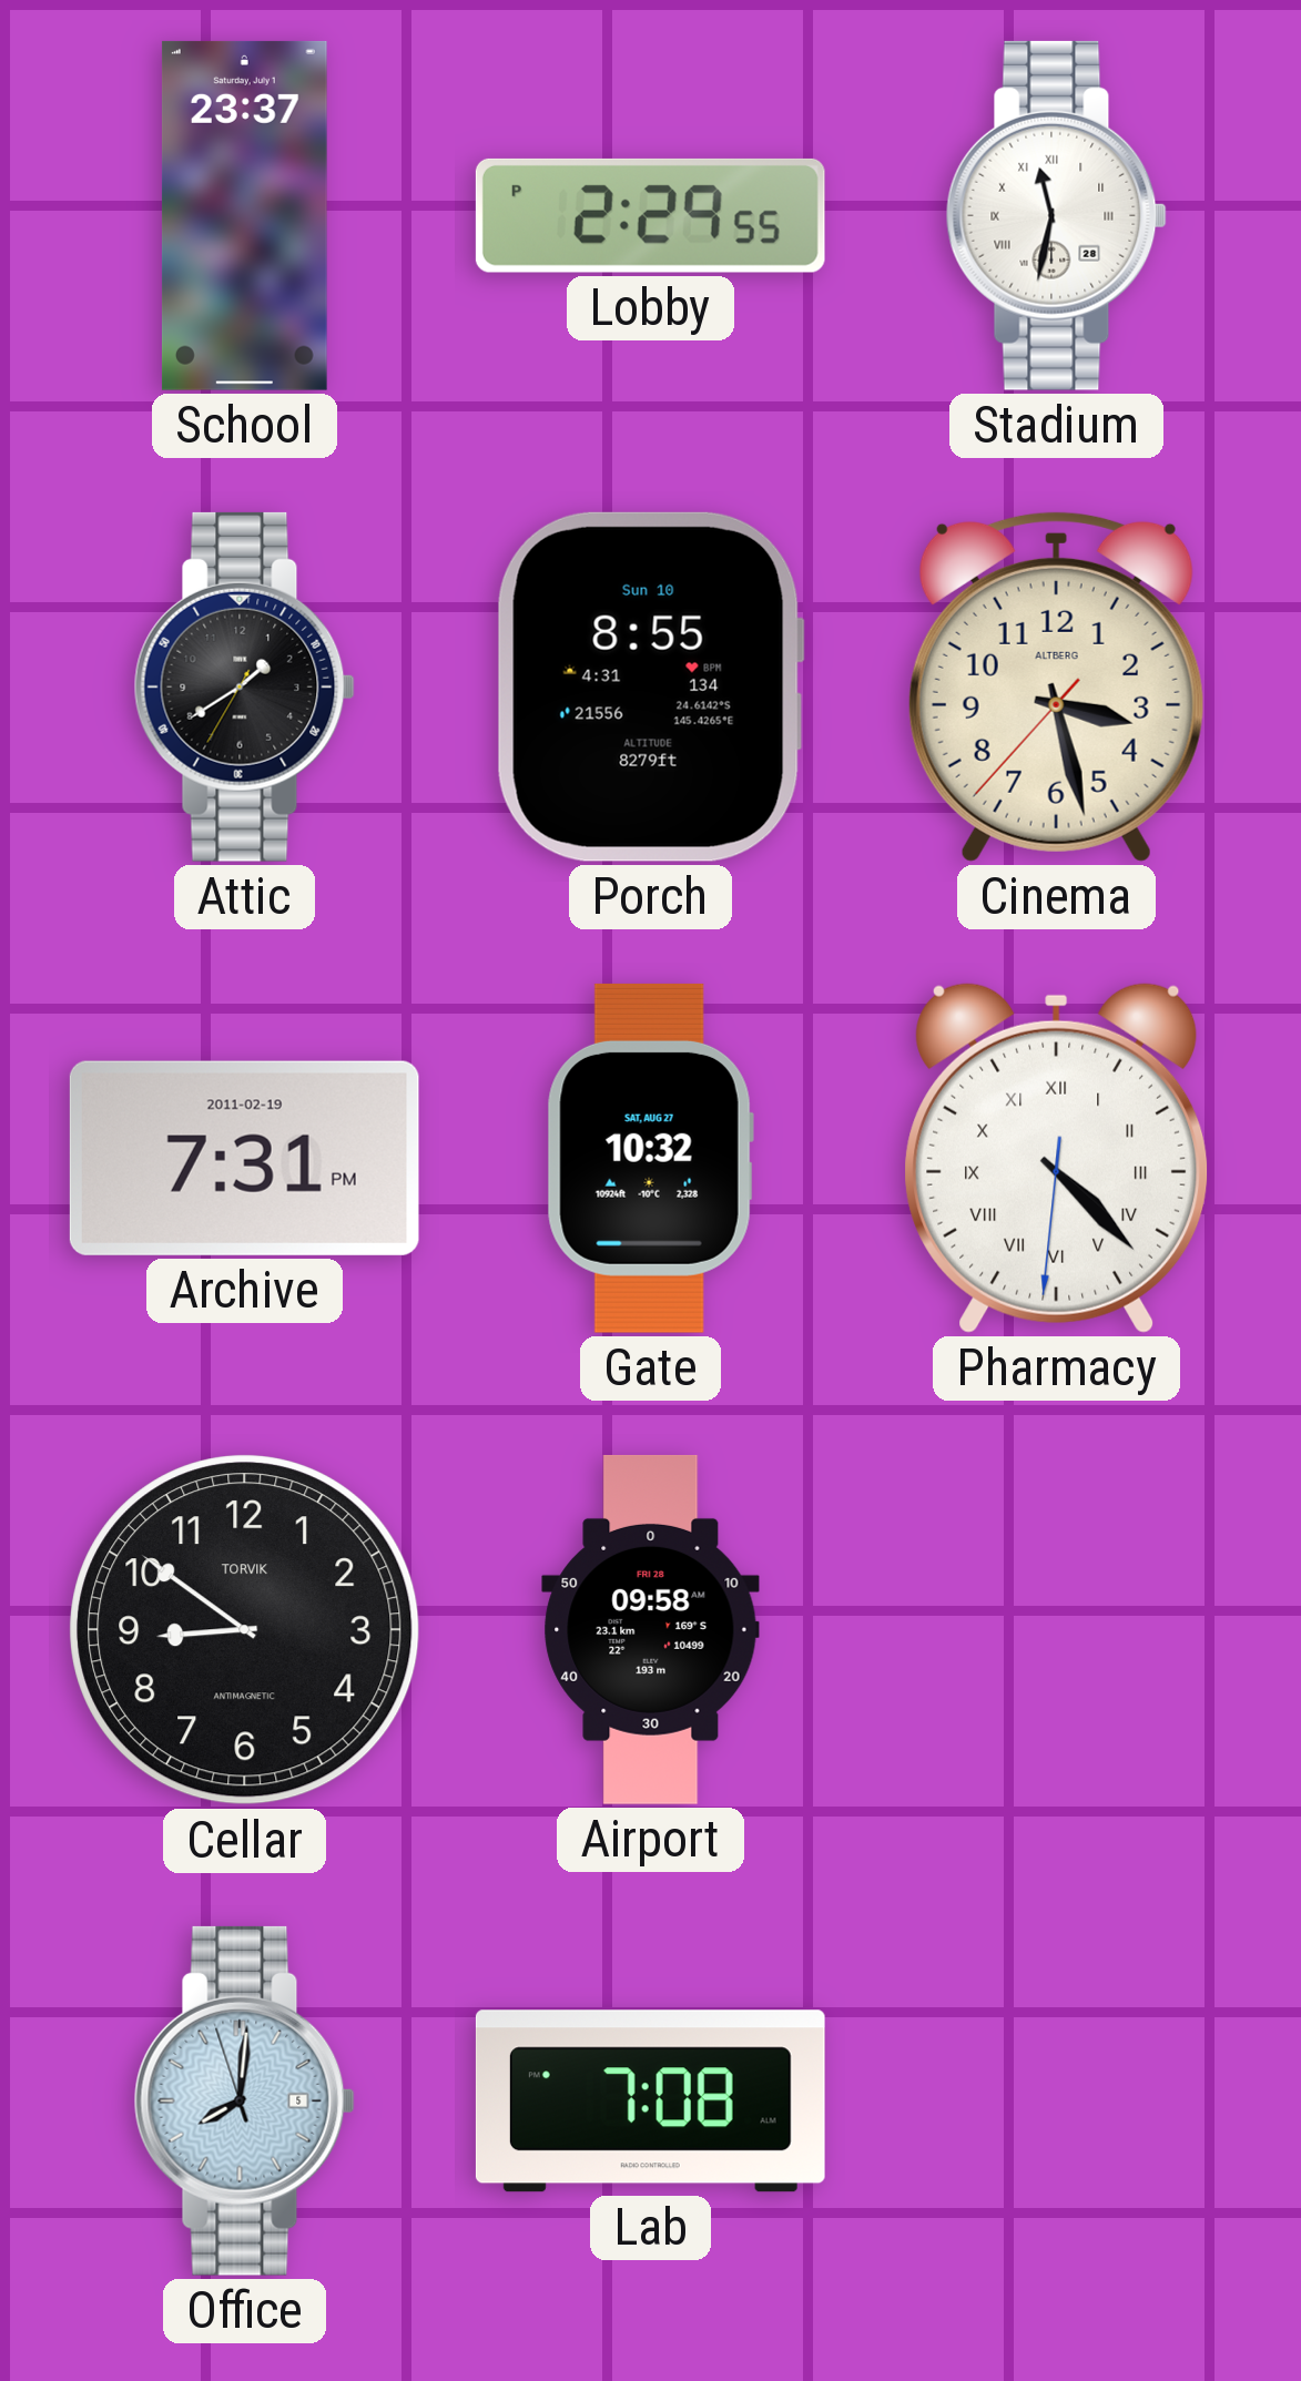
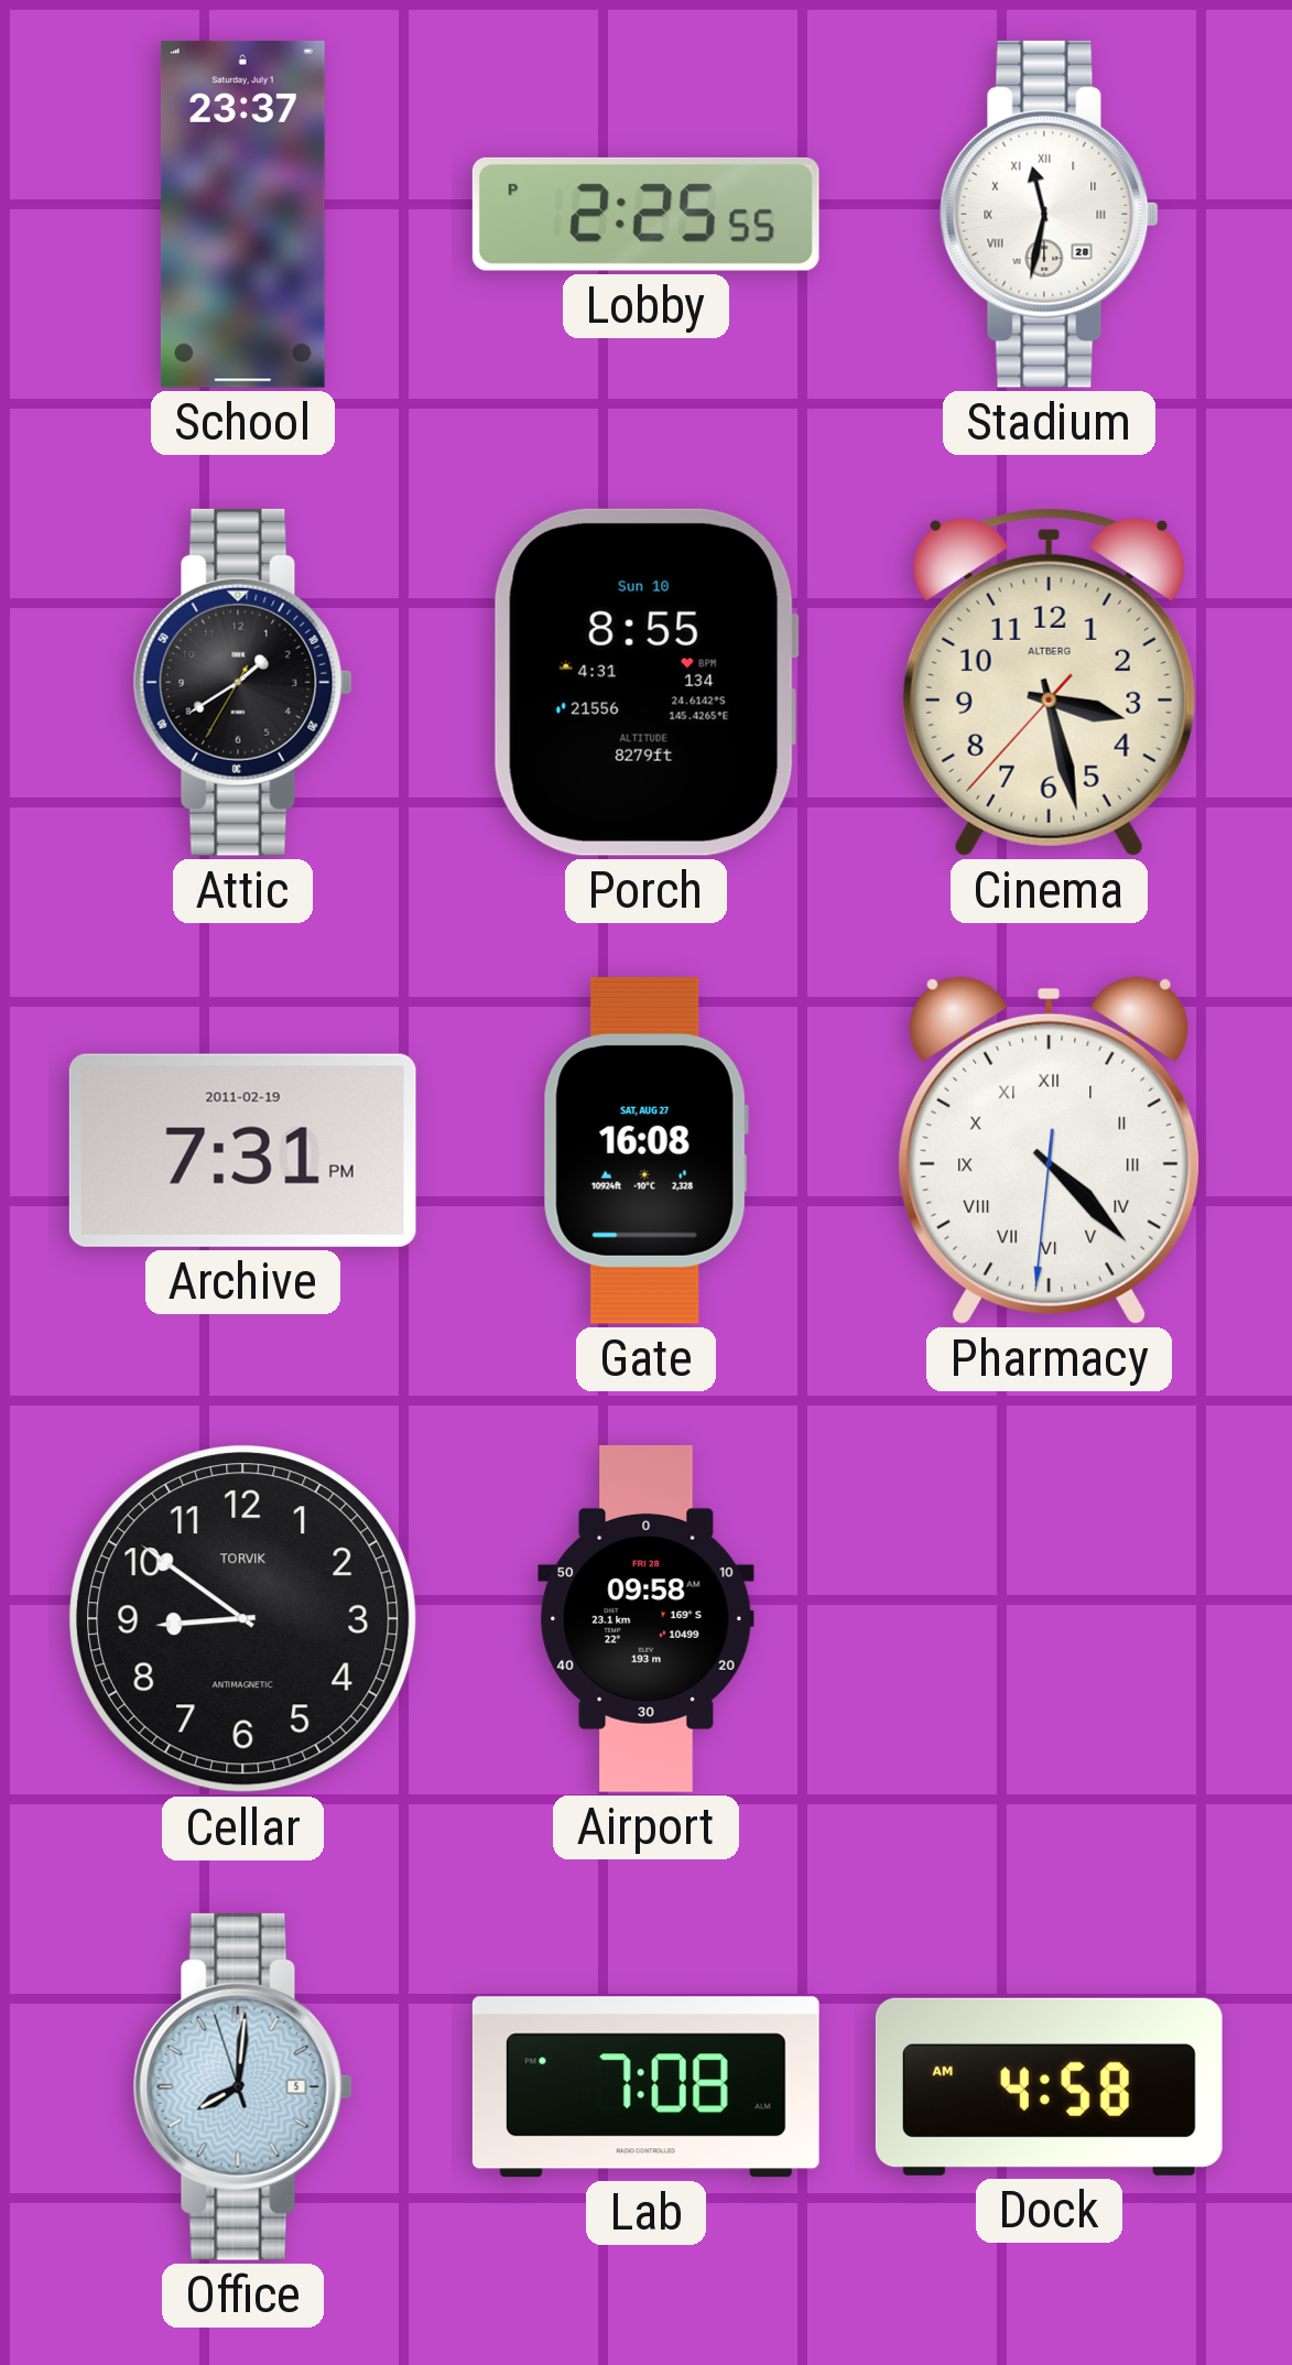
Lobby: 2:29 -> 2:25 (645, 214)
Gate: 10:32 -> 16:08 (645, 1150)
Dock: none -> 4:58 (1049, 2086)
